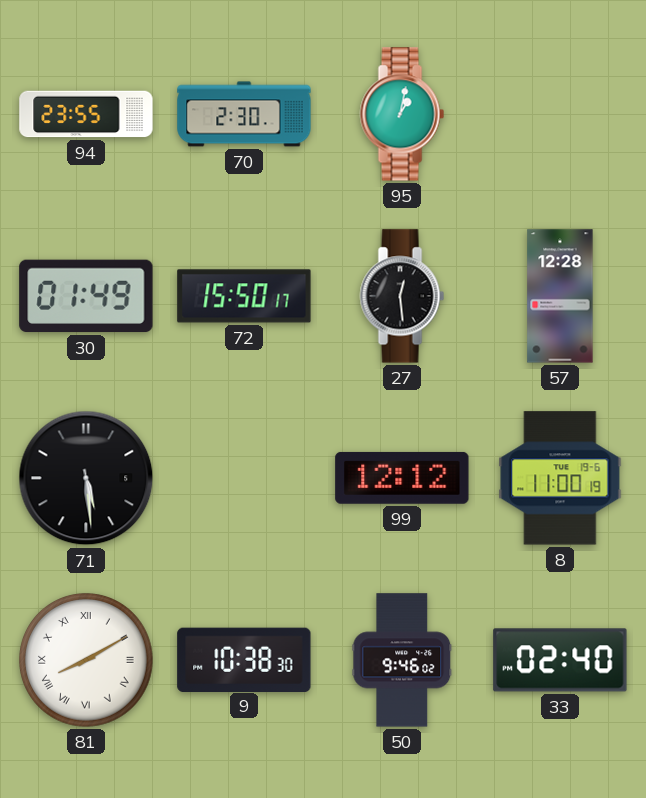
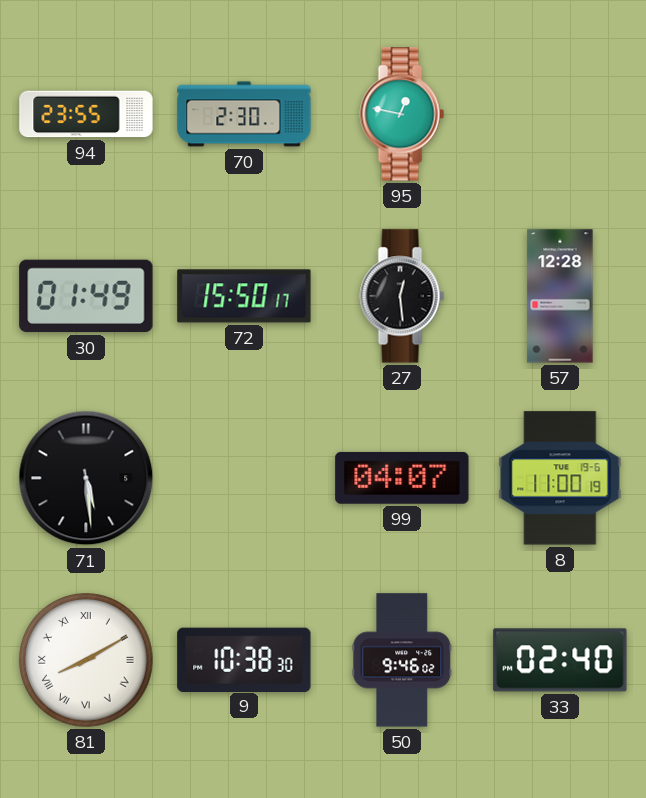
95: 1:02 -> 12:47 (402, 114)
99: 12:12 -> 04:07 (402, 478)
